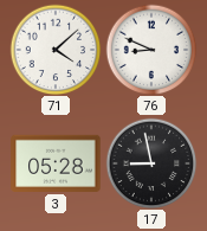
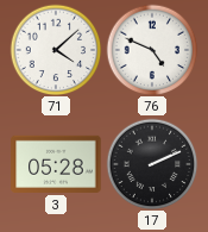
76: 8:49 -> 4:49 (152, 50)
17: 8:58 -> 2:11 (152, 164)
